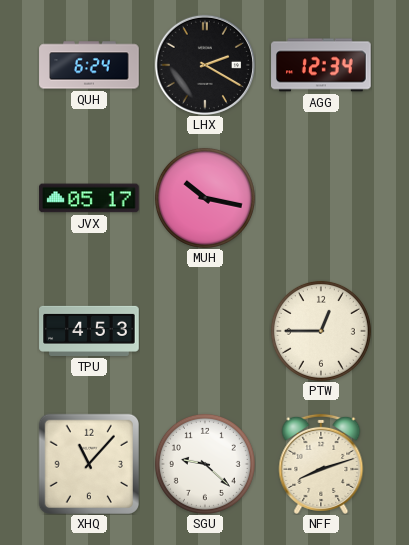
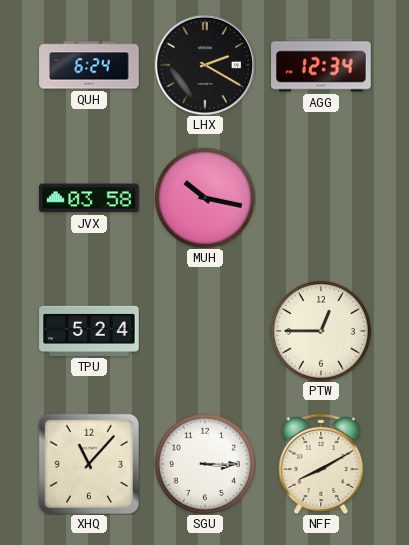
JVX: 05:17 -> 03:58 (89, 198)
TPU: 4:53 -> 5:24 (89, 331)
SGU: 9:22 -> 3:15 (205, 464)
NFF: 8:12 -> 8:10 (321, 464)
